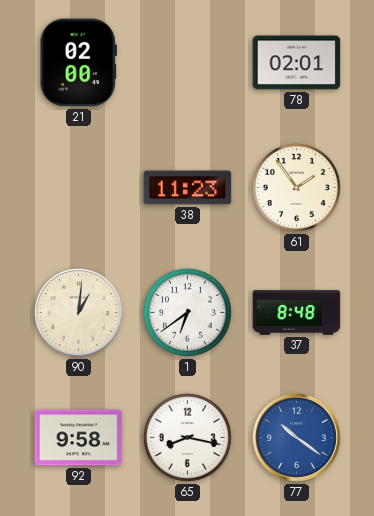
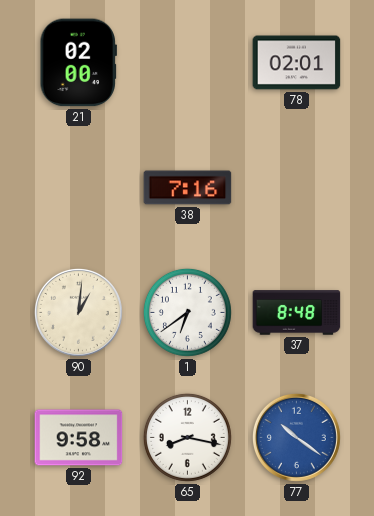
38: 11:23 -> 7:16 (188, 188)
61: 1:54 -> none (296, 187)
